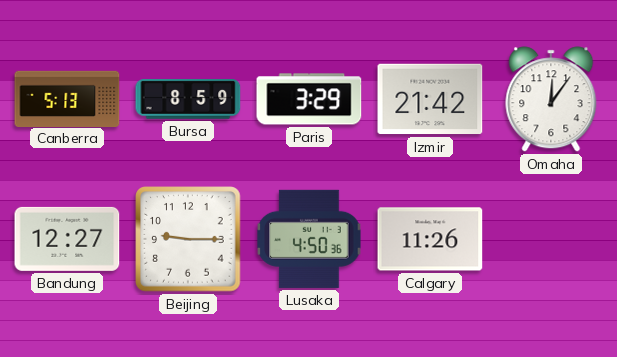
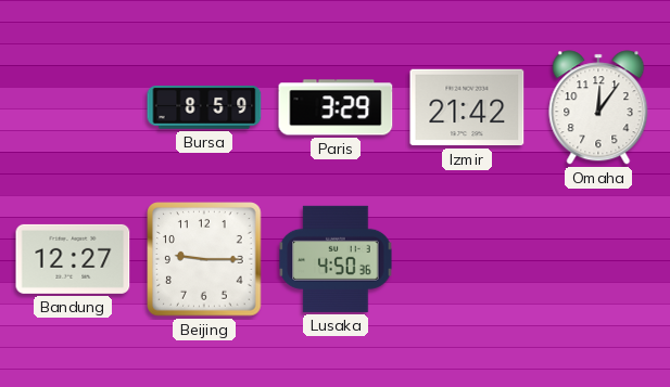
Canberra: 5:13 -> none (67, 98)
Calgary: 11:26 -> none (430, 239)
